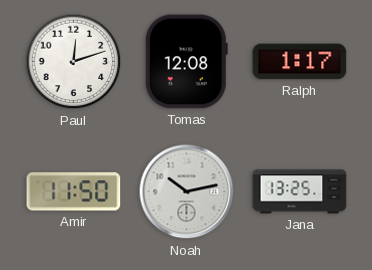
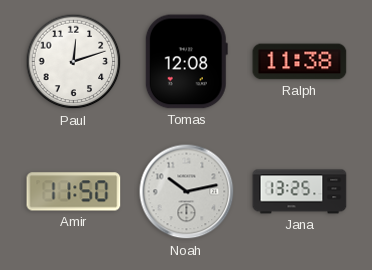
Ralph: 1:17 -> 11:38 (300, 62)
